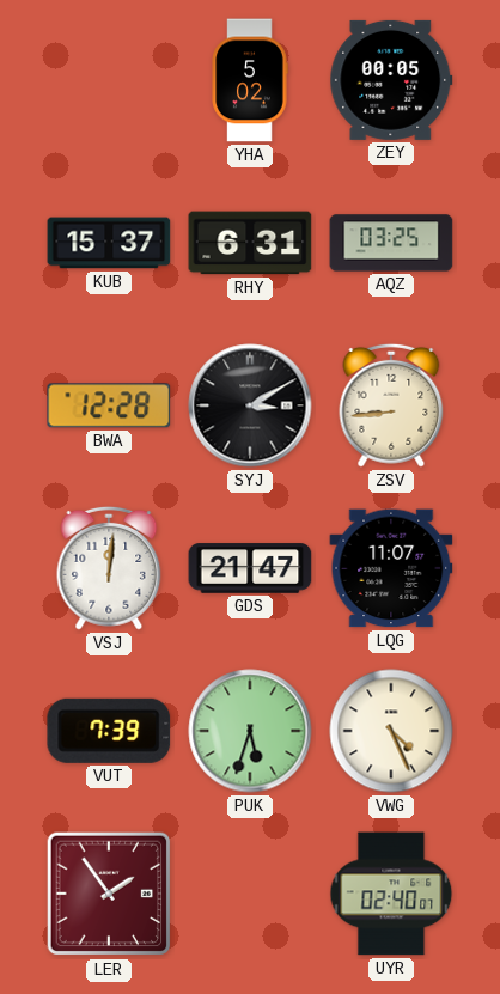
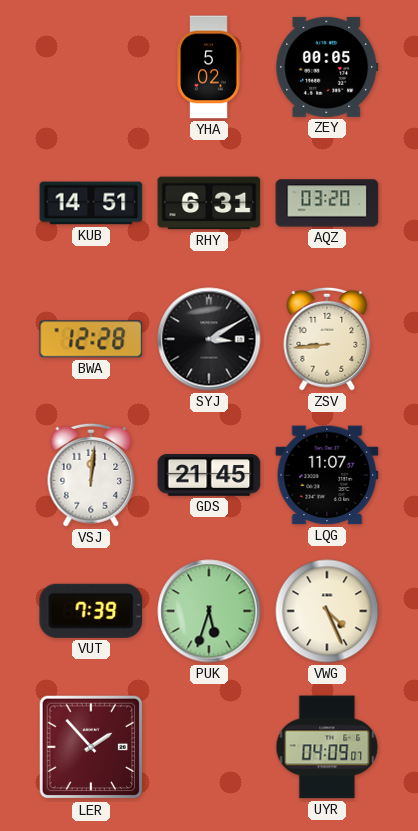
KUB: 15:37 -> 14:51 (91, 203)
AQZ: 03:25 -> 03:20 (327, 203)
GDS: 21:47 -> 21:45 (209, 475)
LER: 1:54 -> 1:53 (91, 747)
UYR: 02:40 -> 04:09 (327, 747)
